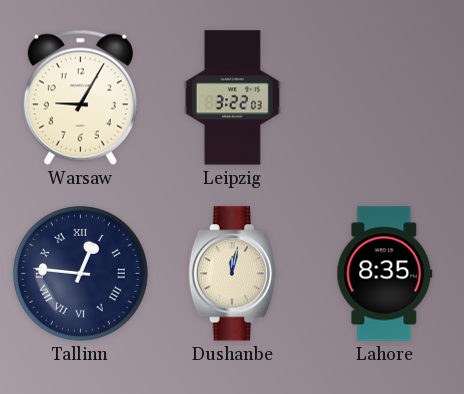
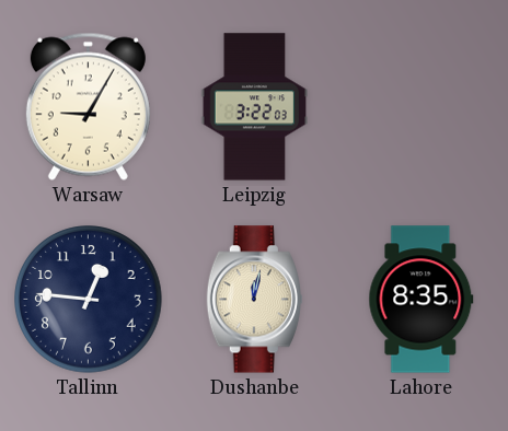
Tallinn numerals: Roman -> Arabic (89, 300)
